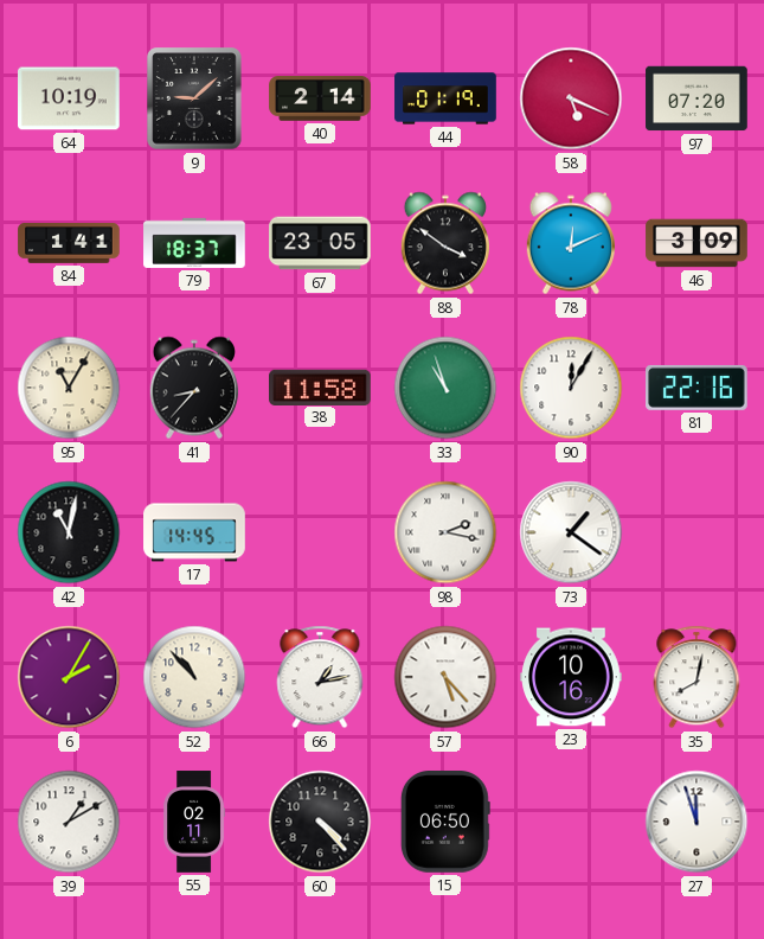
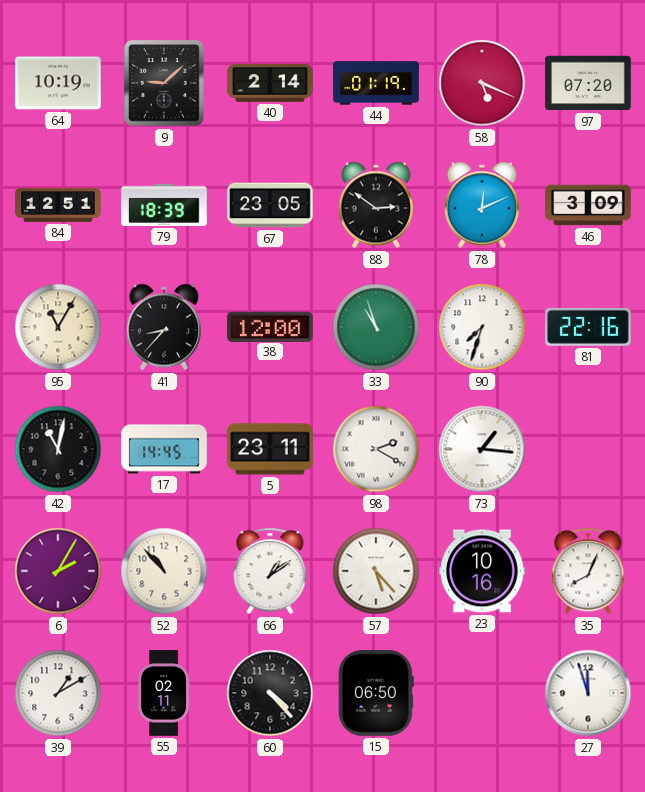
84: 1:41 -> 12:51 (58, 206)
79: 18:37 -> 18:39 (164, 205)
88: 3:51 -> 2:51 (375, 205)
38: 11:58 -> 12:00 (271, 326)
90: 12:05 -> 7:33 (482, 327)
5: none -> 23:11 (270, 449)
98: 2:17 -> 2:20 (376, 449)
73: 1:21 -> 1:16 (482, 449)
66: 1:13 -> 1:09 (270, 571)
35: 8:02 -> 8:04 (588, 571)
